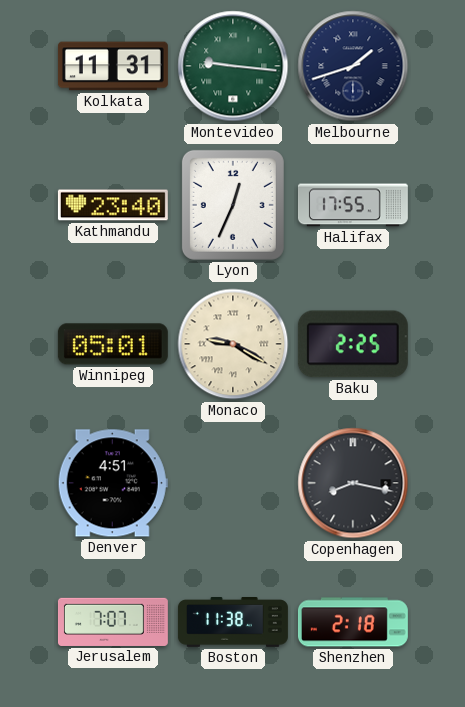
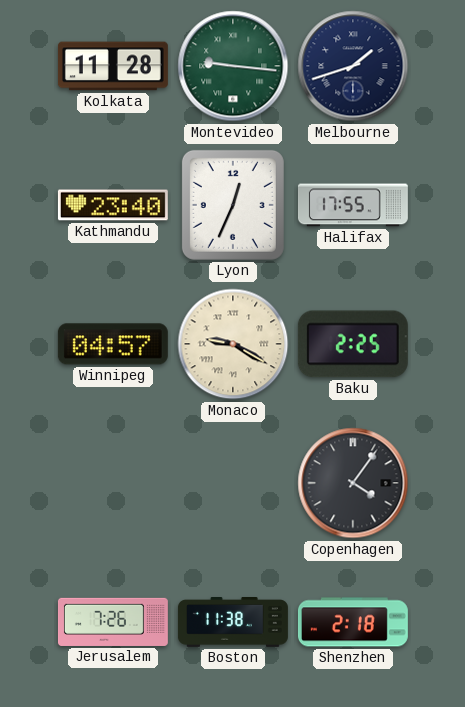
Kolkata: 11:31 -> 11:28 (113, 66)
Winnipeg: 05:01 -> 04:57 (113, 344)
Denver: 4:51 -> none (113, 483)
Copenhagen: 8:17 -> 4:06 (353, 483)
Jerusalem: 7:07 -> 7:26 (113, 622)
